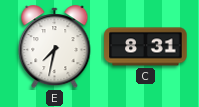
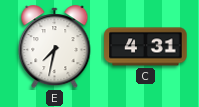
C: 8:31 -> 4:31 (146, 47)
